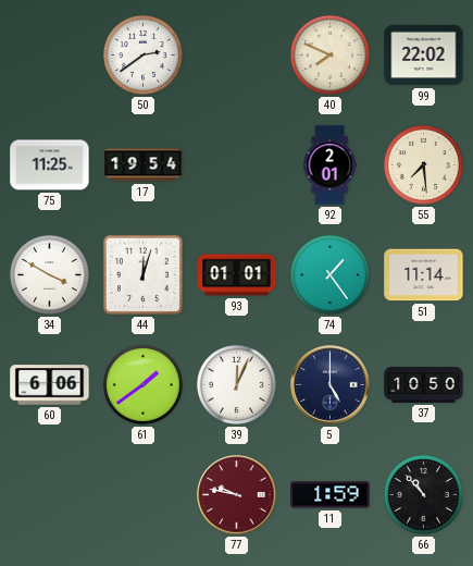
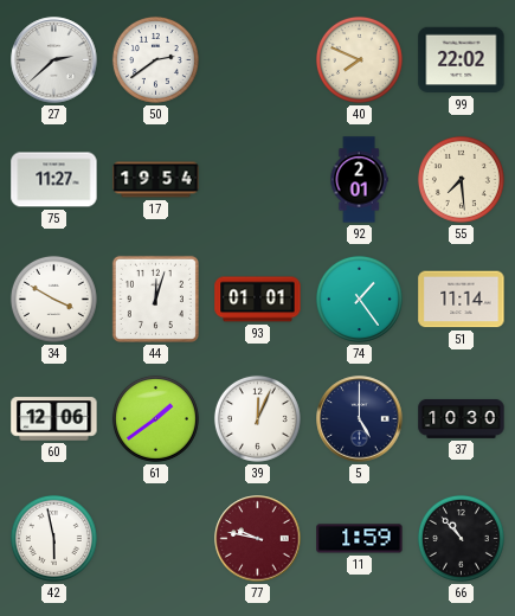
27: none -> 2:38 (54, 60)
75: 11:25 -> 11:27 (54, 180)
60: 6:06 -> 12:06 (54, 419)
37: 10:50 -> 10:30 (462, 419)
42: none -> 5:58 (53, 538)
